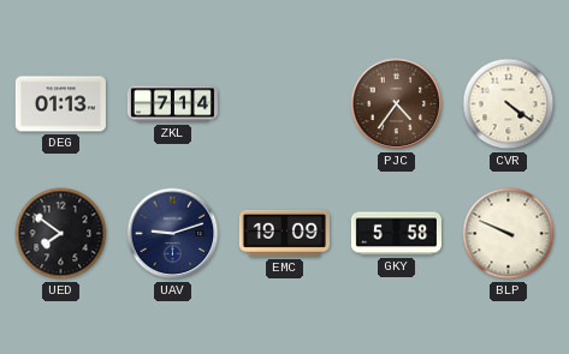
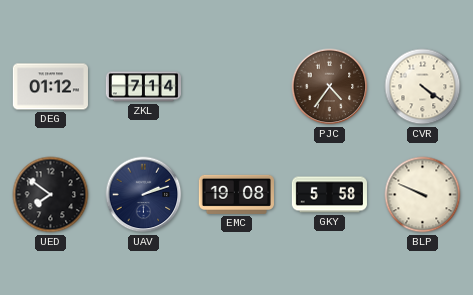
DEG: 01:13 -> 01:12 (50, 87)
UAV: 9:12 -> 2:12 (144, 195)
EMC: 19:09 -> 19:08 (236, 194)
